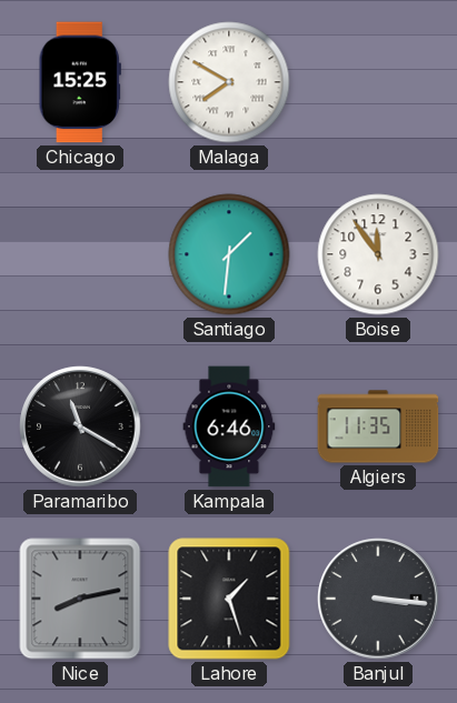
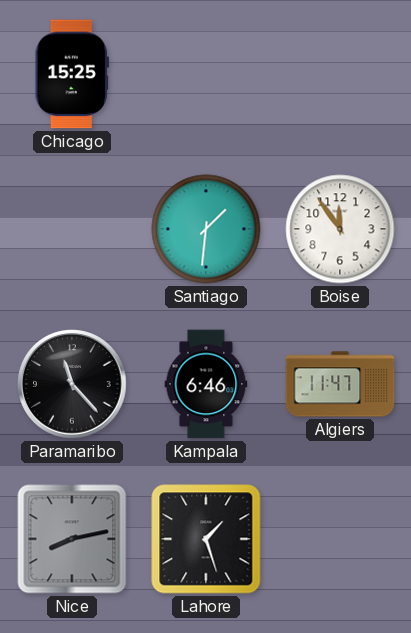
Malaga: 7:50 -> none (229, 82)
Paramaribo: 11:20 -> 11:23 (72, 384)
Algiers: 11:35 -> 11:47 (340, 384)
Banjul: 3:16 -> none (378, 599)
